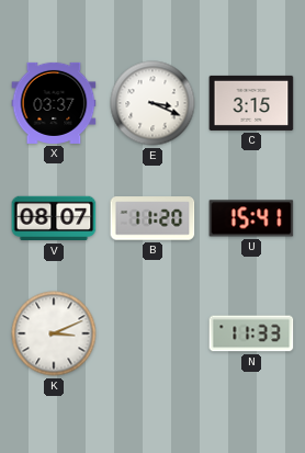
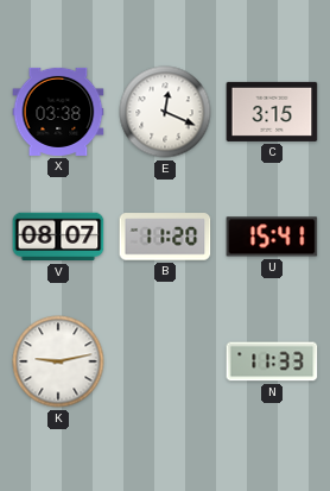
X: 03:37 -> 03:38 (58, 112)
E: 3:19 -> 12:19 (165, 112)
K: 3:11 -> 9:13 (58, 361)
